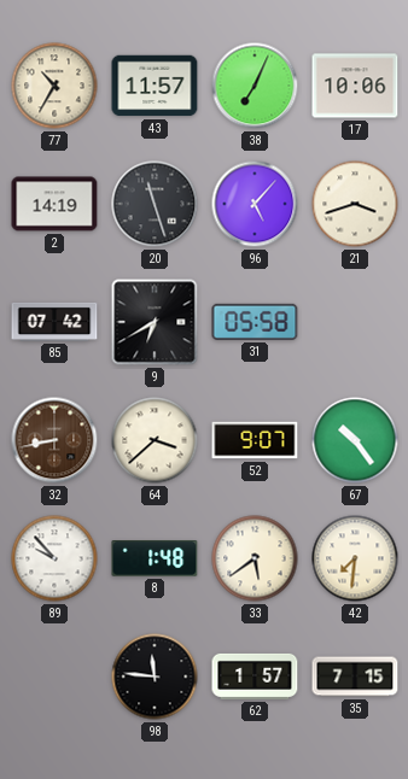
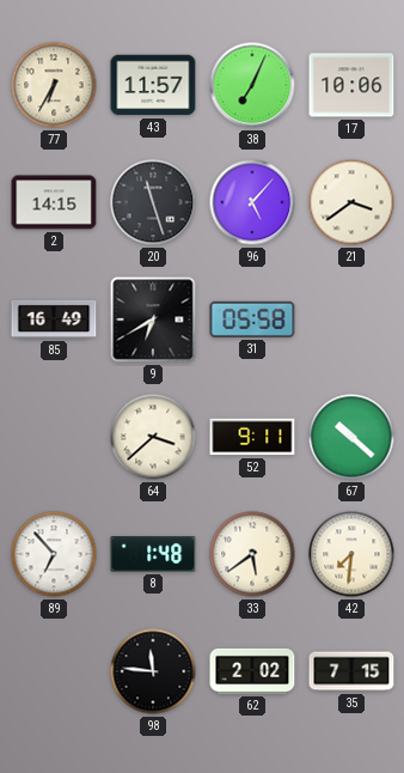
77: 10:35 -> 6:35 (54, 85)
2: 14:19 -> 14:15 (54, 202)
21: 3:42 -> 3:39 (351, 202)
85: 07:42 -> 16:49 (54, 319)
32: 8:43 -> none (54, 440)
52: 9:07 -> 9:11 (252, 437)
67: 10:24 -> 10:22 (351, 437)
89: 9:53 -> 6:53 (54, 554)
62: 1:57 -> 2:02 (252, 671)
